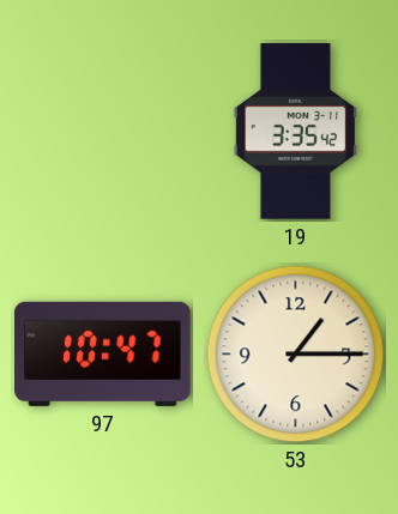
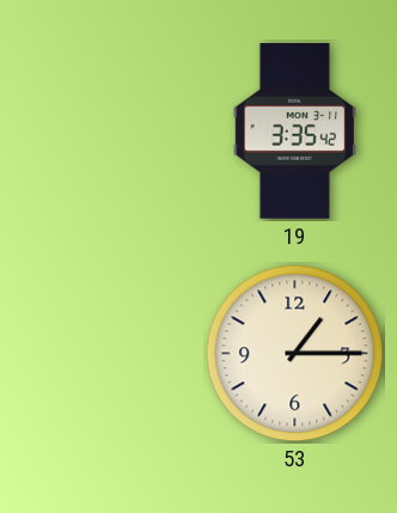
97: 10:47 -> none (103, 353)
